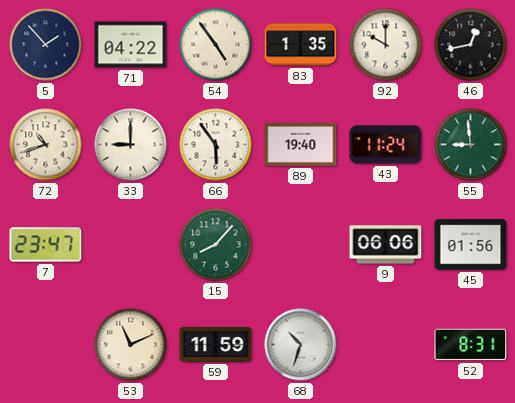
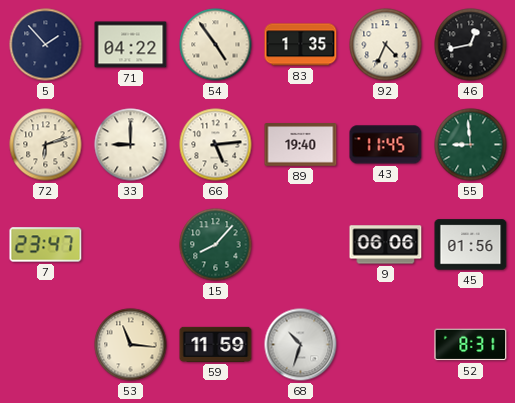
92: 10:00 -> 4:34 (386, 45)
72: 10:42 -> 6:12 (46, 145)
66: 5:54 -> 5:14 (216, 145)
43: 11:24 -> 11:45 (386, 145)
53: 11:11 -> 11:16 (131, 345)
